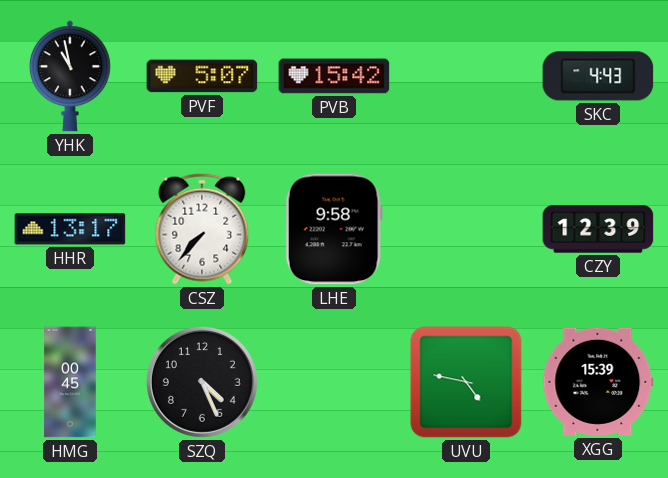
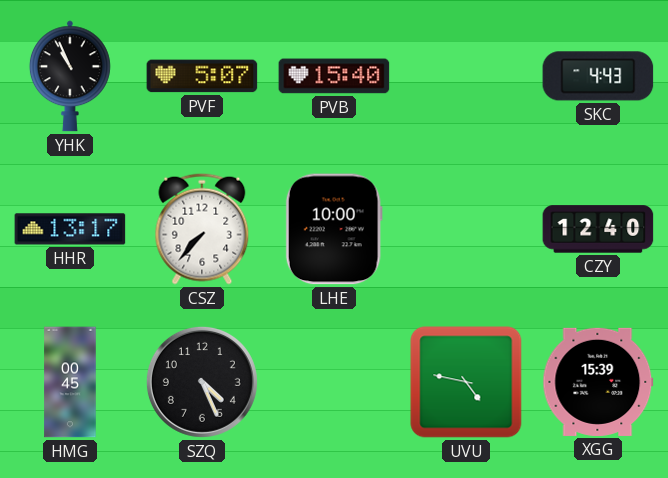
YHK: 10:58 -> 10:56 (70, 76)
PVB: 15:42 -> 15:40 (334, 76)
LHE: 9:58 -> 10:00 (334, 229)
CZY: 12:39 -> 12:40 (598, 229)
